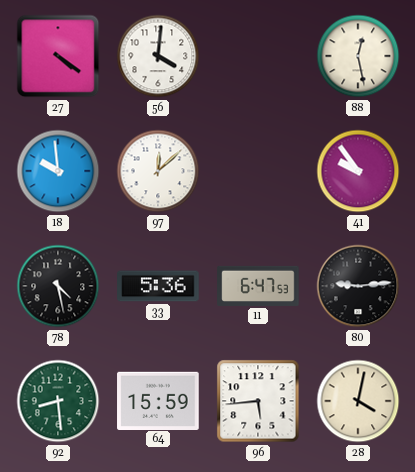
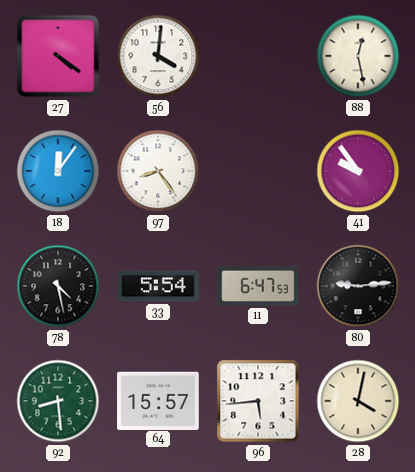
18: 9:59 -> 12:06 (58, 171)
97: 12:08 -> 8:24 (158, 171)
33: 5:36 -> 5:54 (158, 286)
64: 15:59 -> 15:57 (158, 400)
